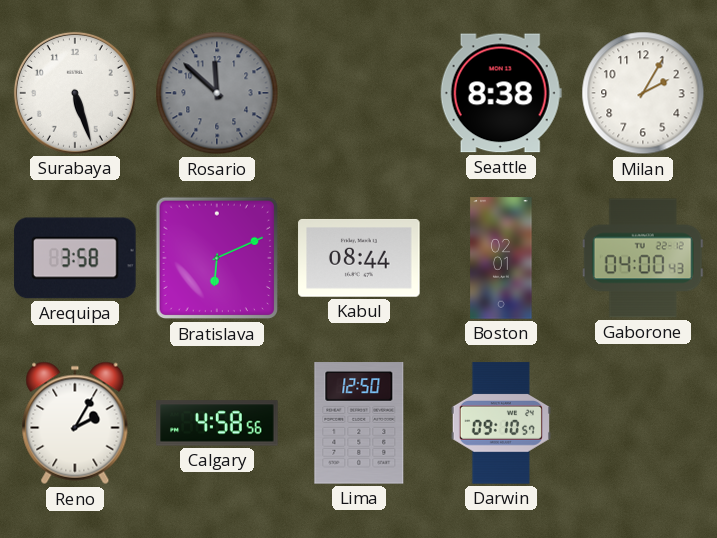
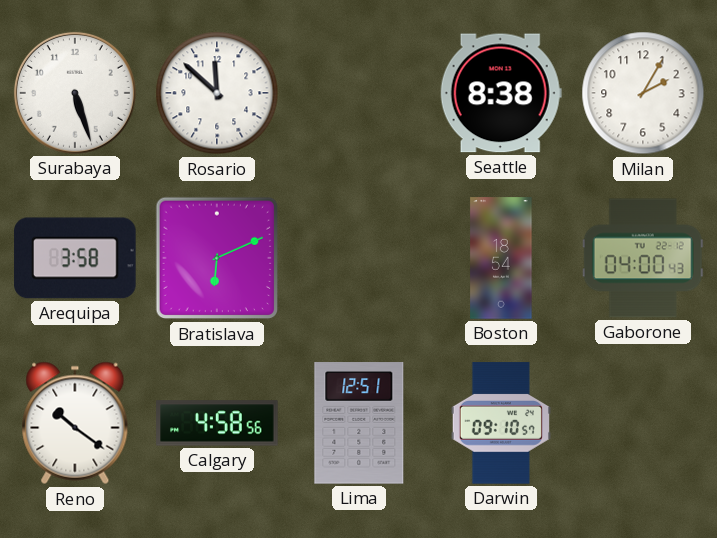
Rosario dial: grey -> white (217, 93)
Kabul: 08:44 -> none (359, 258)
Boston: 02:01 -> 18:54 (501, 258)
Reno: 2:05 -> 10:21 (75, 423)
Lima: 12:50 -> 12:51 (359, 423)
